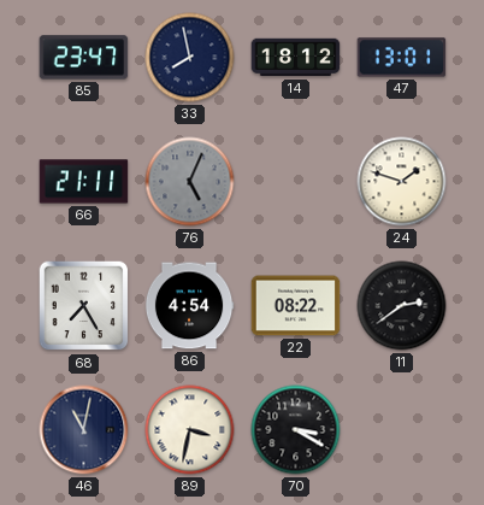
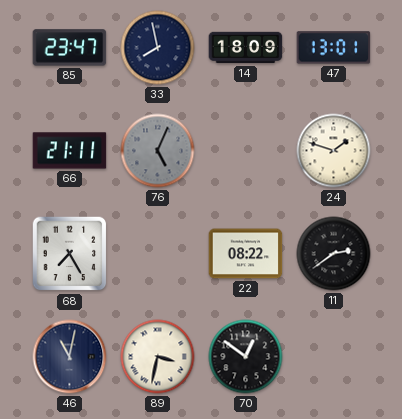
14: 18:12 -> 18:09 (246, 48)
86: 4:54 -> none (189, 306)
70: 3:20 -> 12:51 (246, 357)
